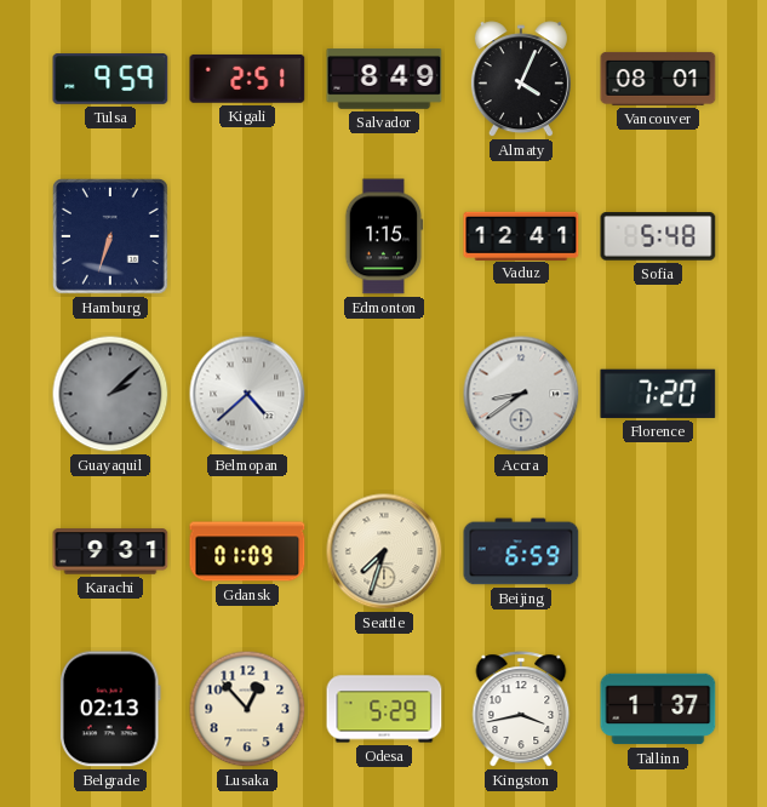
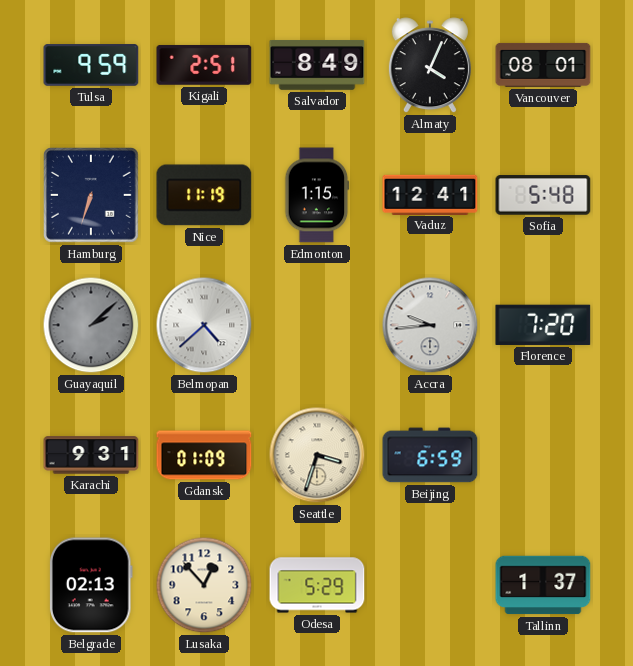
Nice: none -> 11:19 (204, 195)
Accra: 8:39 -> 9:44 (430, 325)
Seattle: 7:33 -> 3:33 (317, 455)
Kingston: 3:43 -> none (521, 709)
